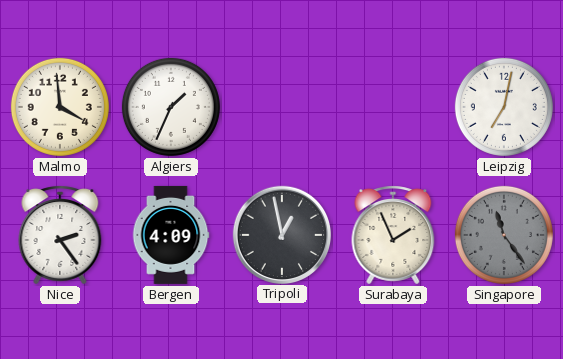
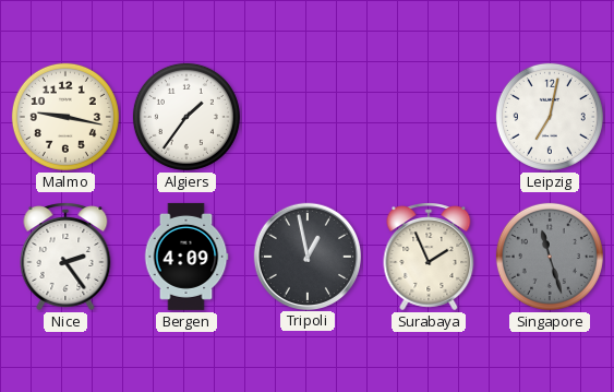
Malmo: 3:59 -> 9:17 (65, 117)
Algiers: 1:34 -> 1:36 (186, 117)
Singapore: 11:24 -> 11:27 (550, 257)
